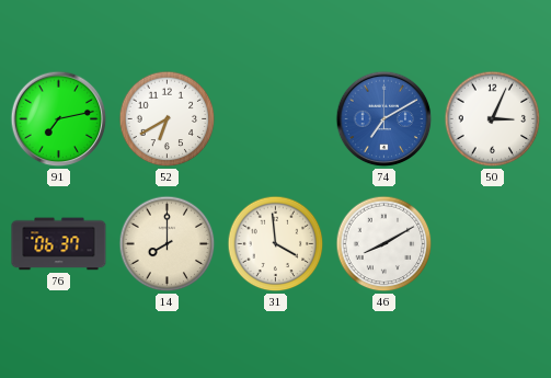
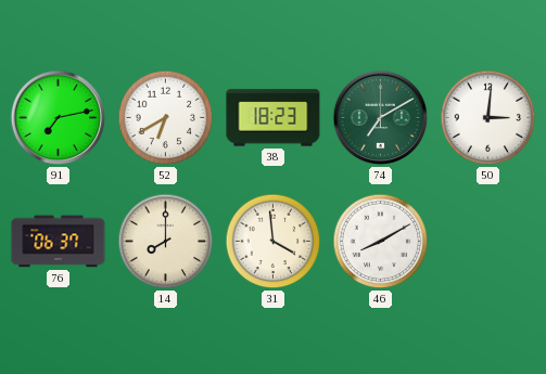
38: none -> 18:23 (274, 118)
74 dial: blue -> green (381, 118)
50: 3:04 -> 3:01 (488, 118)
